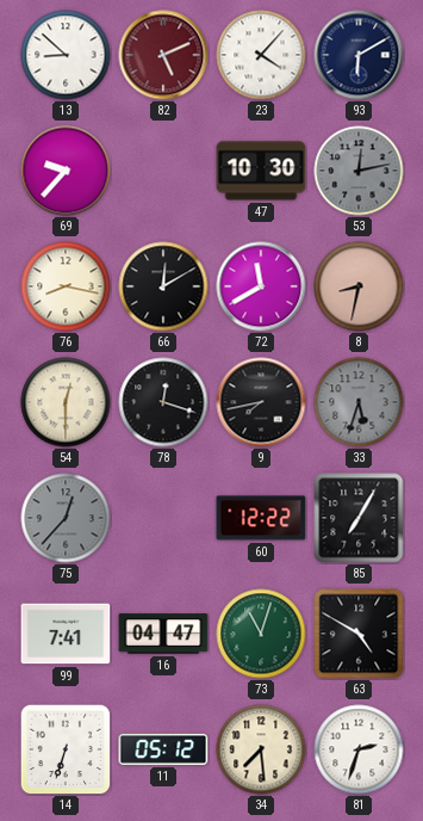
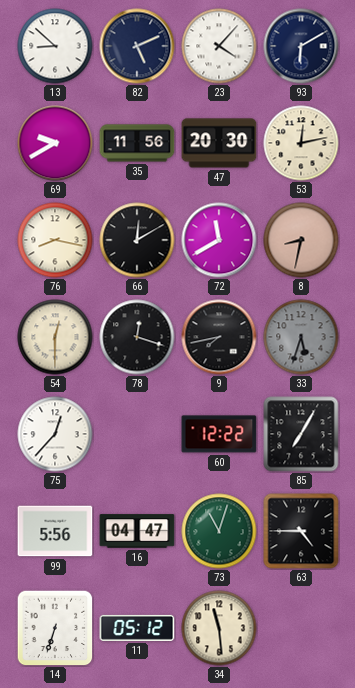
82 dial: burgundy -> navy (137, 46)
69: 9:37 -> 9:40 (55, 143)
35: none -> 11:56 (137, 143)
47: 10:30 -> 20:30 (219, 143)
53 dial: grey -> cream (301, 143)
75 dial: grey -> white (55, 434)
99: 7:41 -> 5:56 (55, 531)
63: 4:50 -> 4:45 (301, 531)
34: 7:29 -> 11:29 (219, 628)
81: 2:33 -> none (359, 749)
